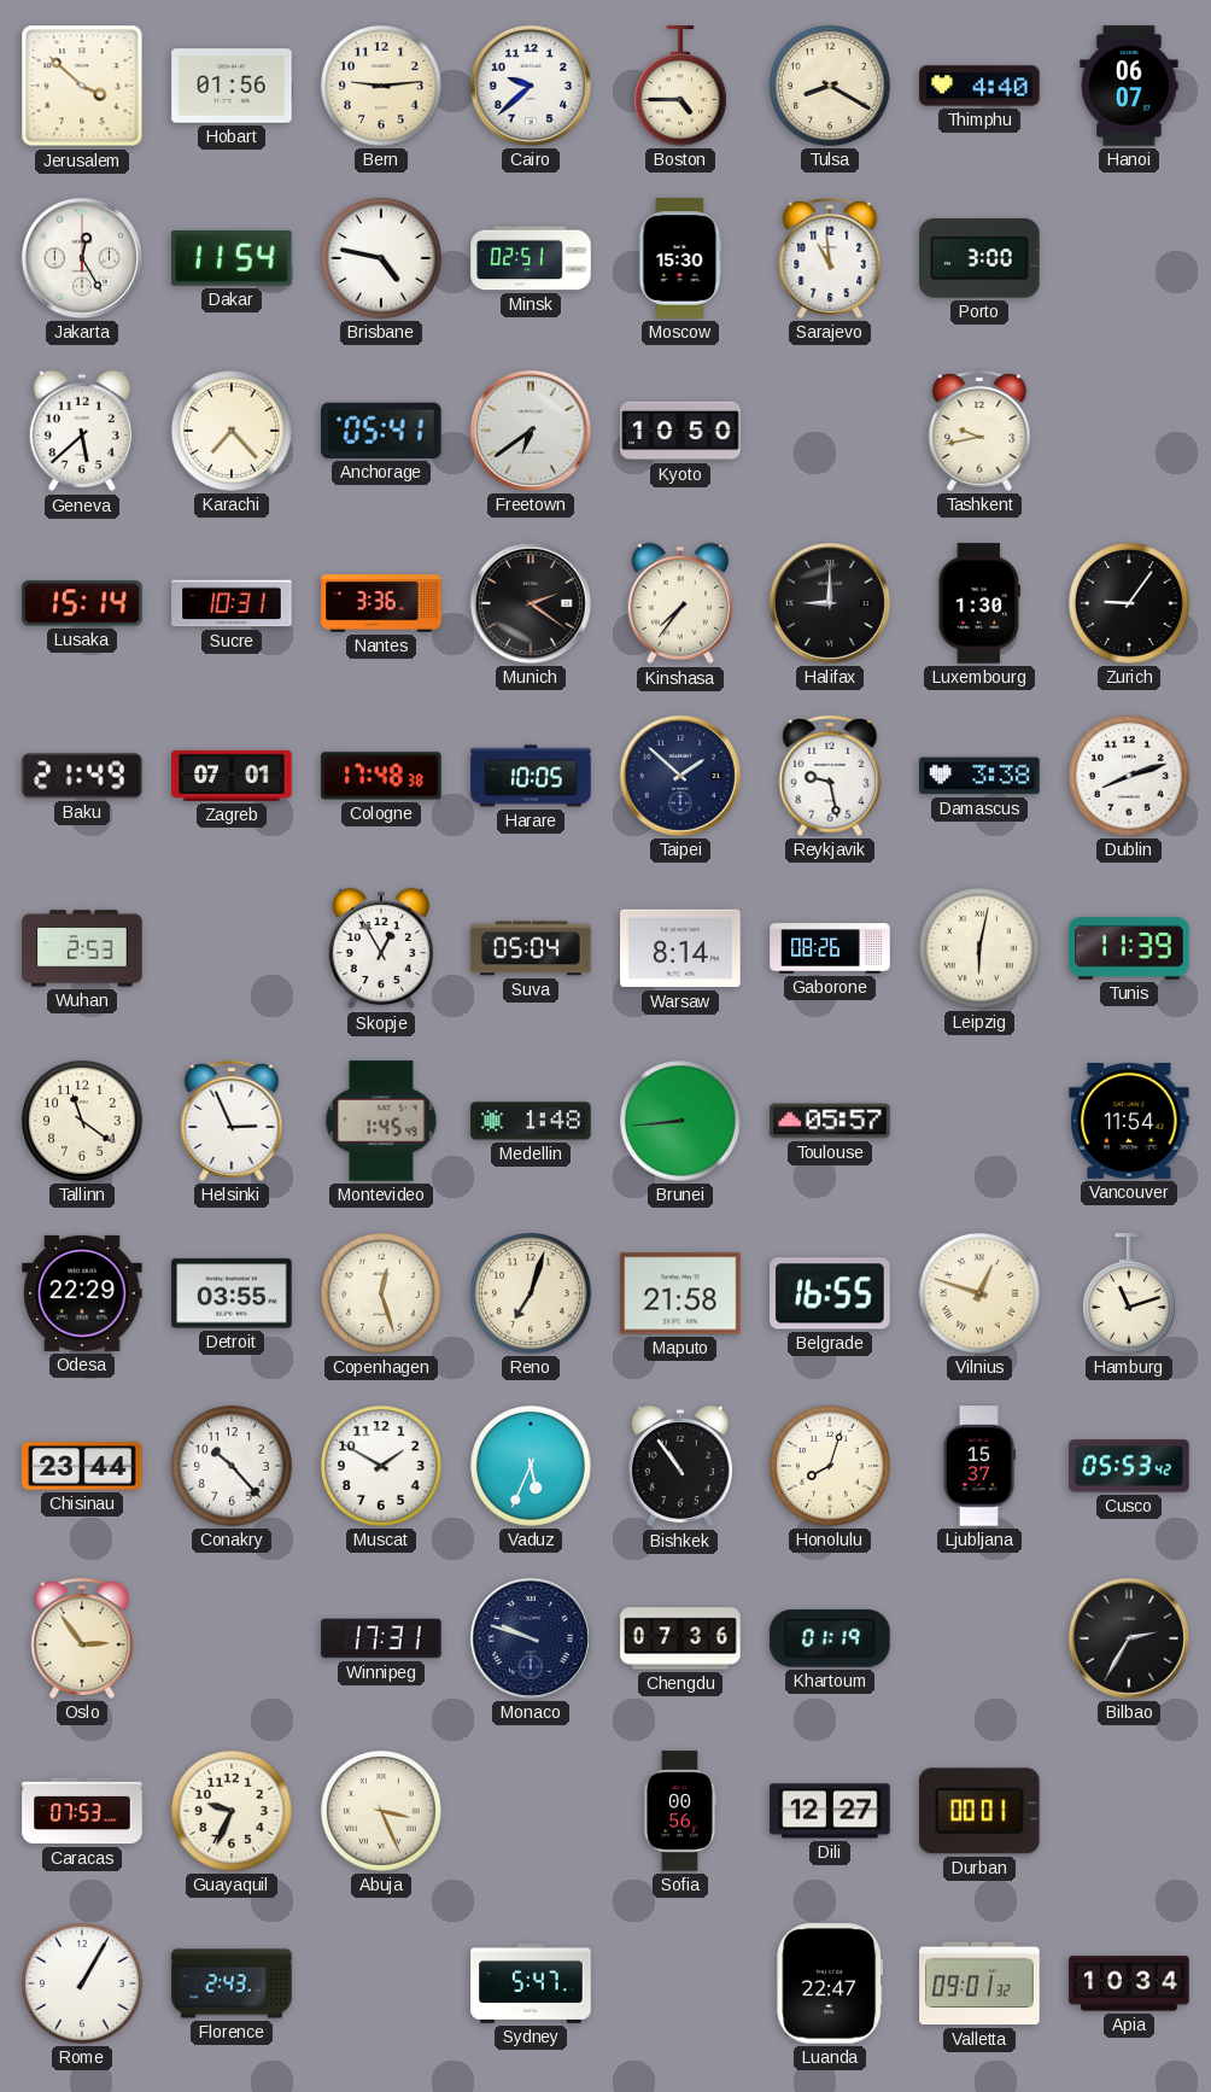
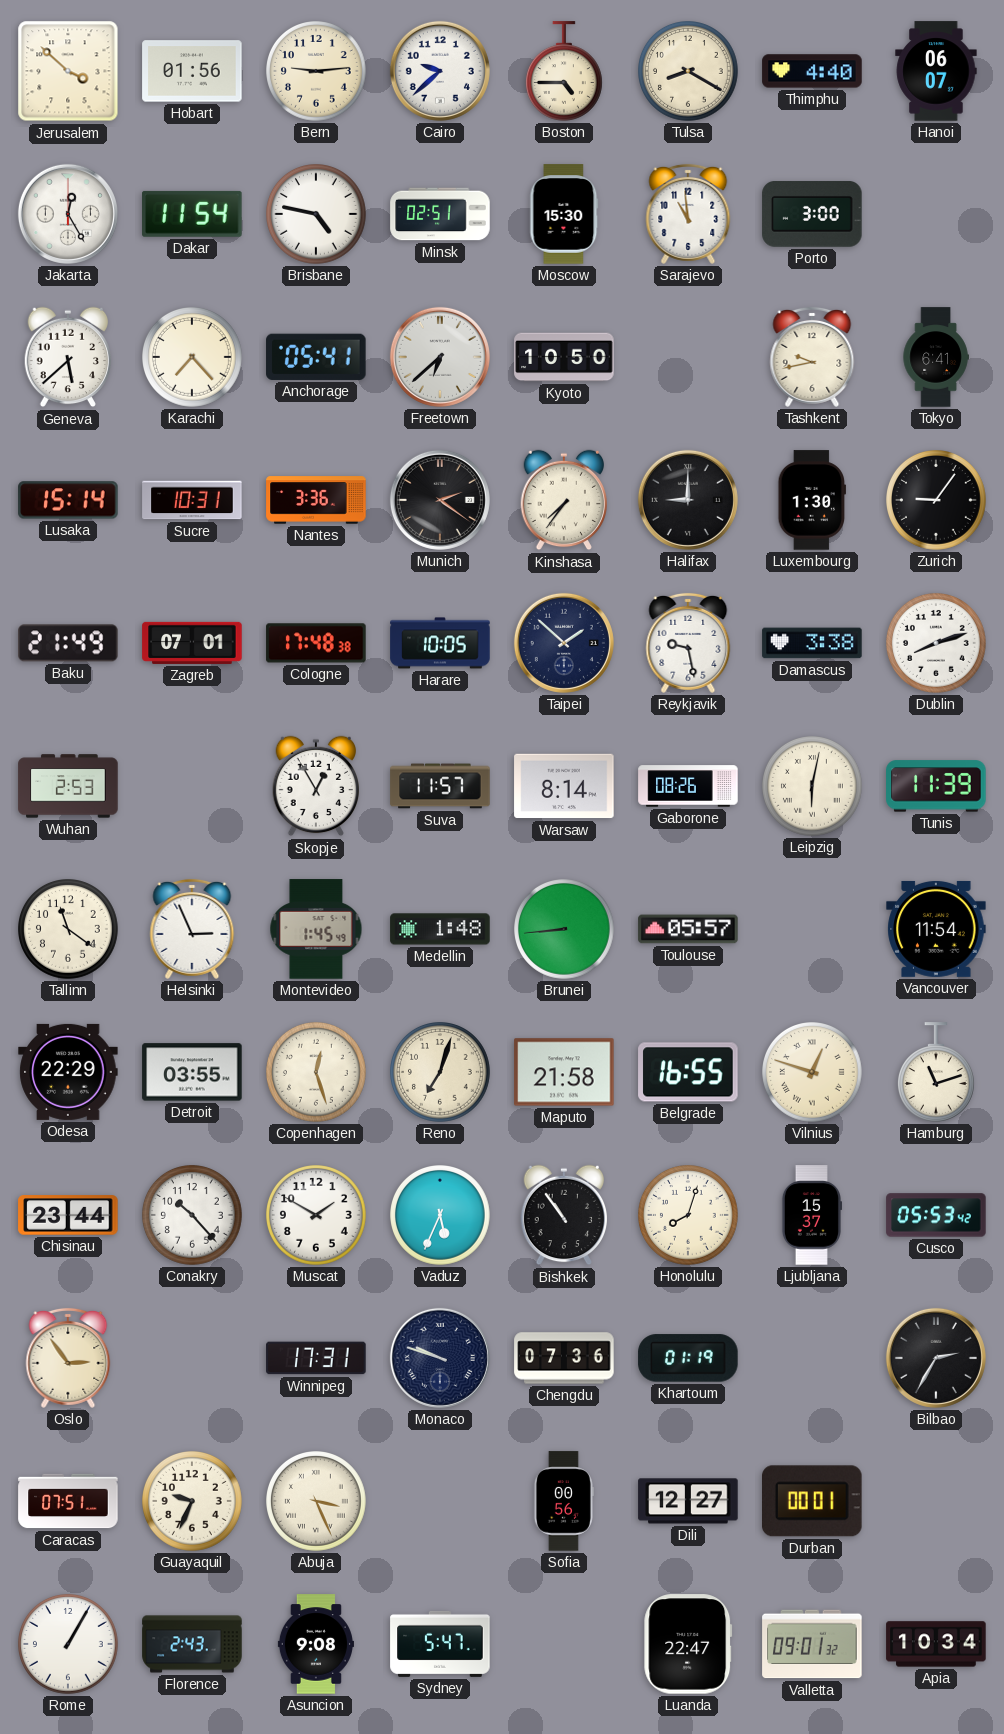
Freetown: 6:39 -> 6:38 (440, 357)
Tokyo: none -> 6:41 (936, 357)
Suva: 05:04 -> 11:57 (440, 786)
Caracas: 07:53 -> 07:51 (68, 1501)
Asuncion: none -> 9:08 (316, 1644)
